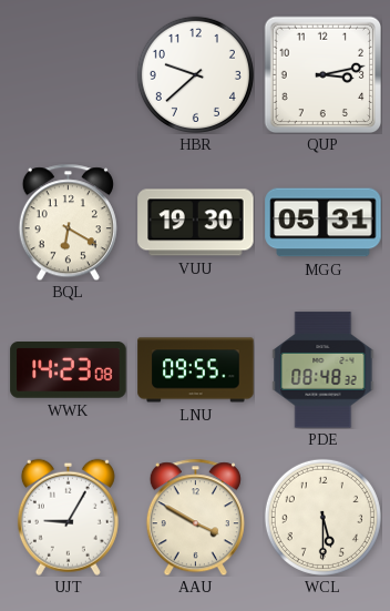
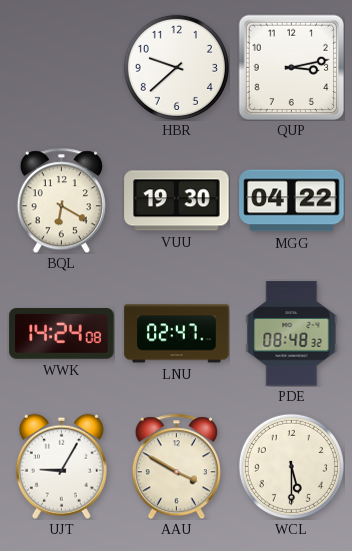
MGG: 05:31 -> 04:22 (292, 201)
WWK: 14:23 -> 14:24 (62, 334)
LNU: 09:55 -> 02:47 (177, 334)
